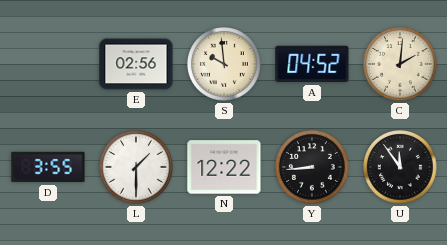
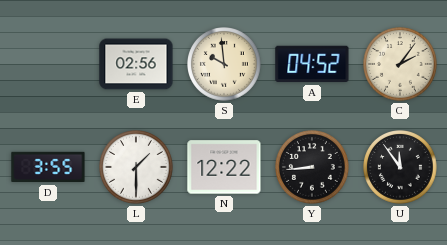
C: 2:01 -> 2:06 (401, 65)
